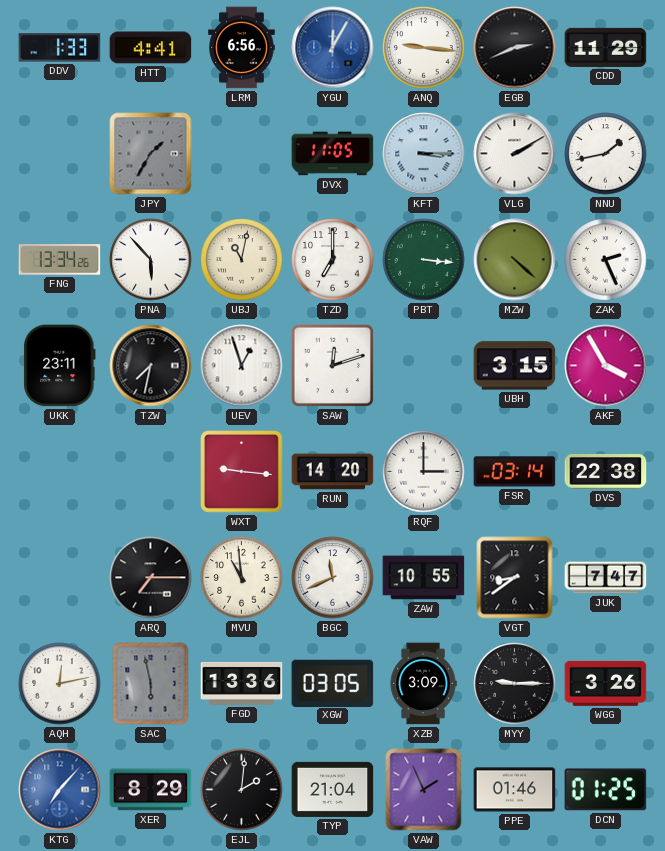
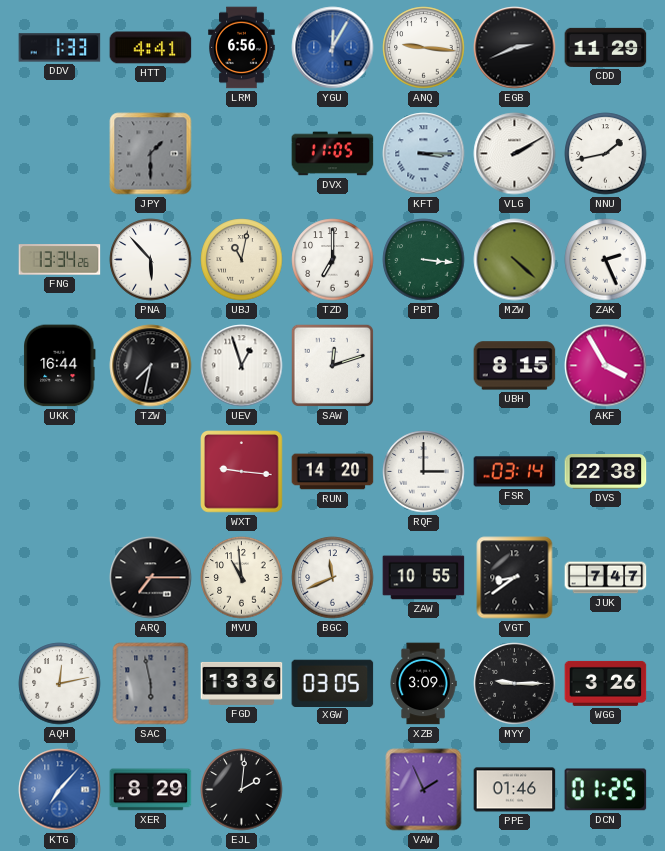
JPY: 1:35 -> 1:30 (151, 154)
UKK: 23:11 -> 16:44 (60, 366)
UBH: 3:15 -> 8:15 (515, 366)
TYP: 21:04 -> none (333, 789)
